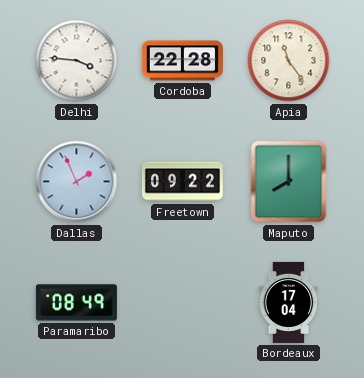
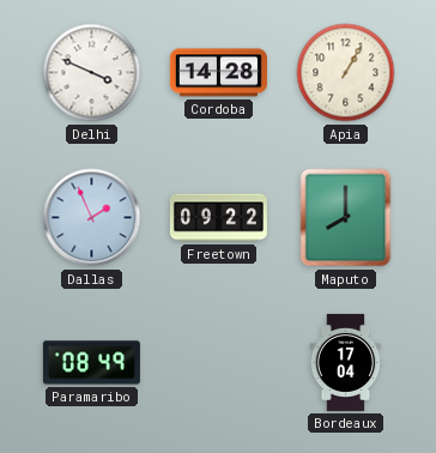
Delhi: 3:46 -> 3:49 (92, 73)
Cordoba: 22:28 -> 14:28 (218, 73)
Apia: 11:24 -> 1:05 (346, 73)
